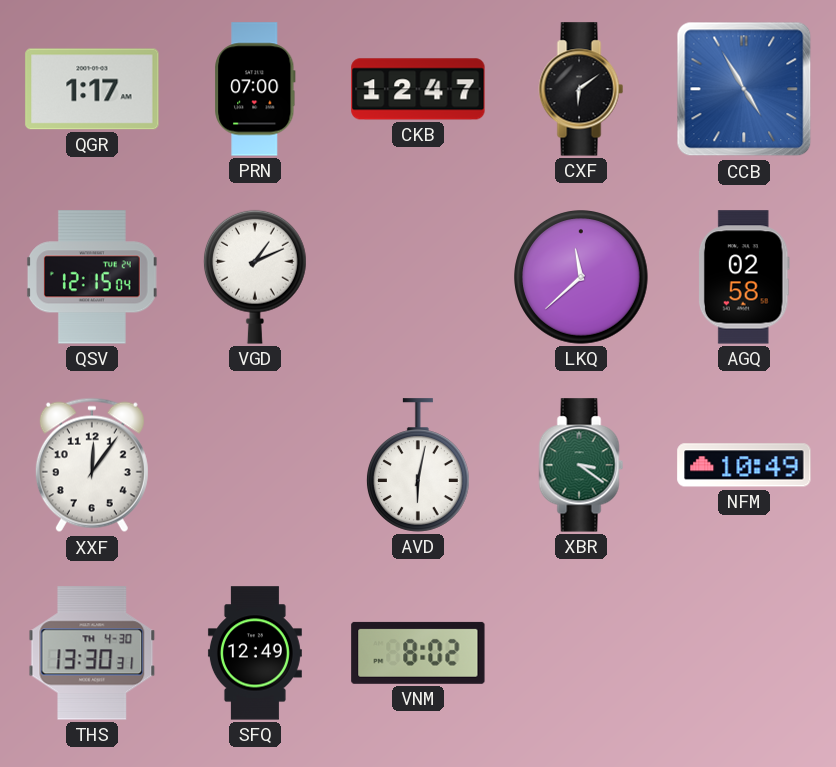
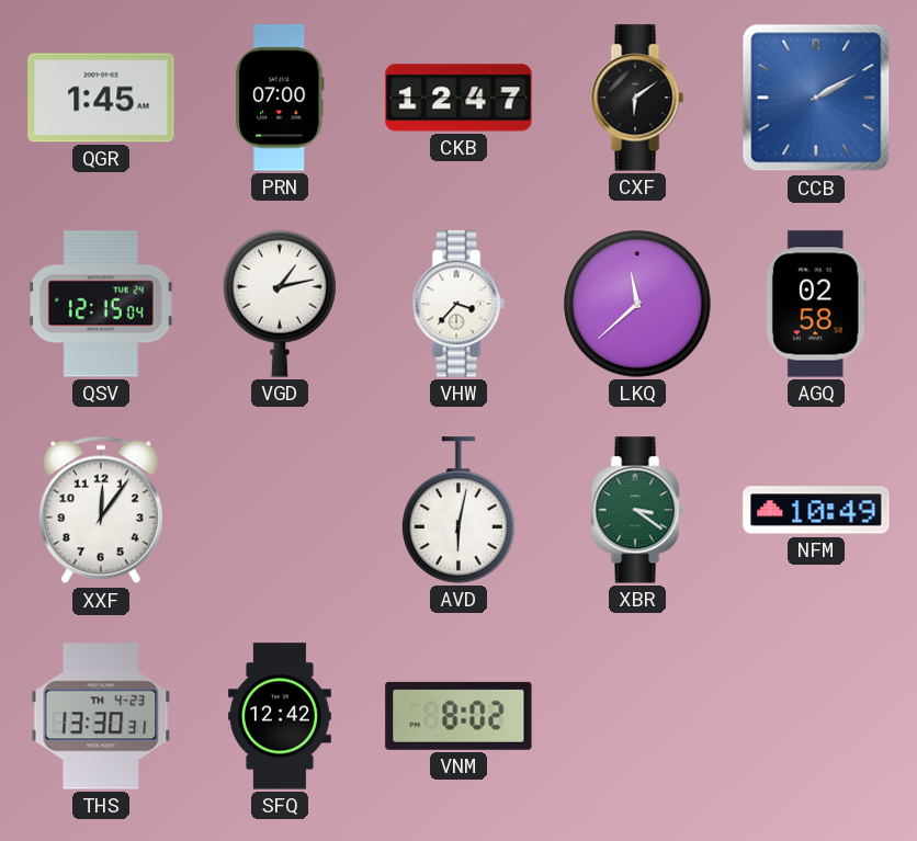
QGR: 1:17 -> 1:45 (101, 98)
CCB: 4:55 -> 2:10 (816, 98)
VGD: 1:11 -> 1:13 (280, 304)
VHW: none -> 3:37 (459, 304)
THS date: TH 4-30 -> TH 4-23 (101, 716)
SFQ: 12:49 -> 12:42 (280, 716)
